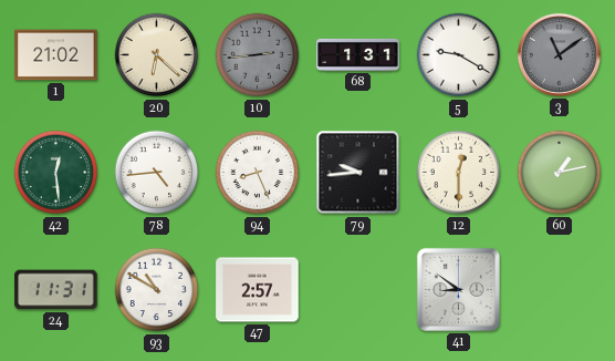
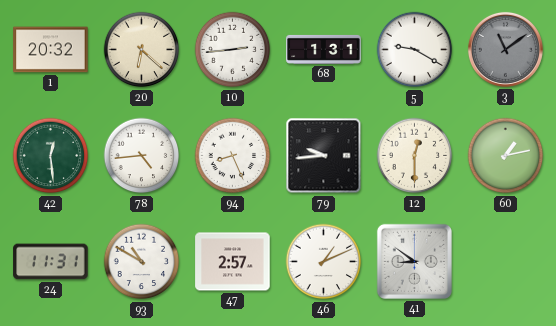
1: 21:02 -> 20:32 (51, 50)
10 dial: grey -> white (233, 50)
46: none -> 1:11 (324, 262)
